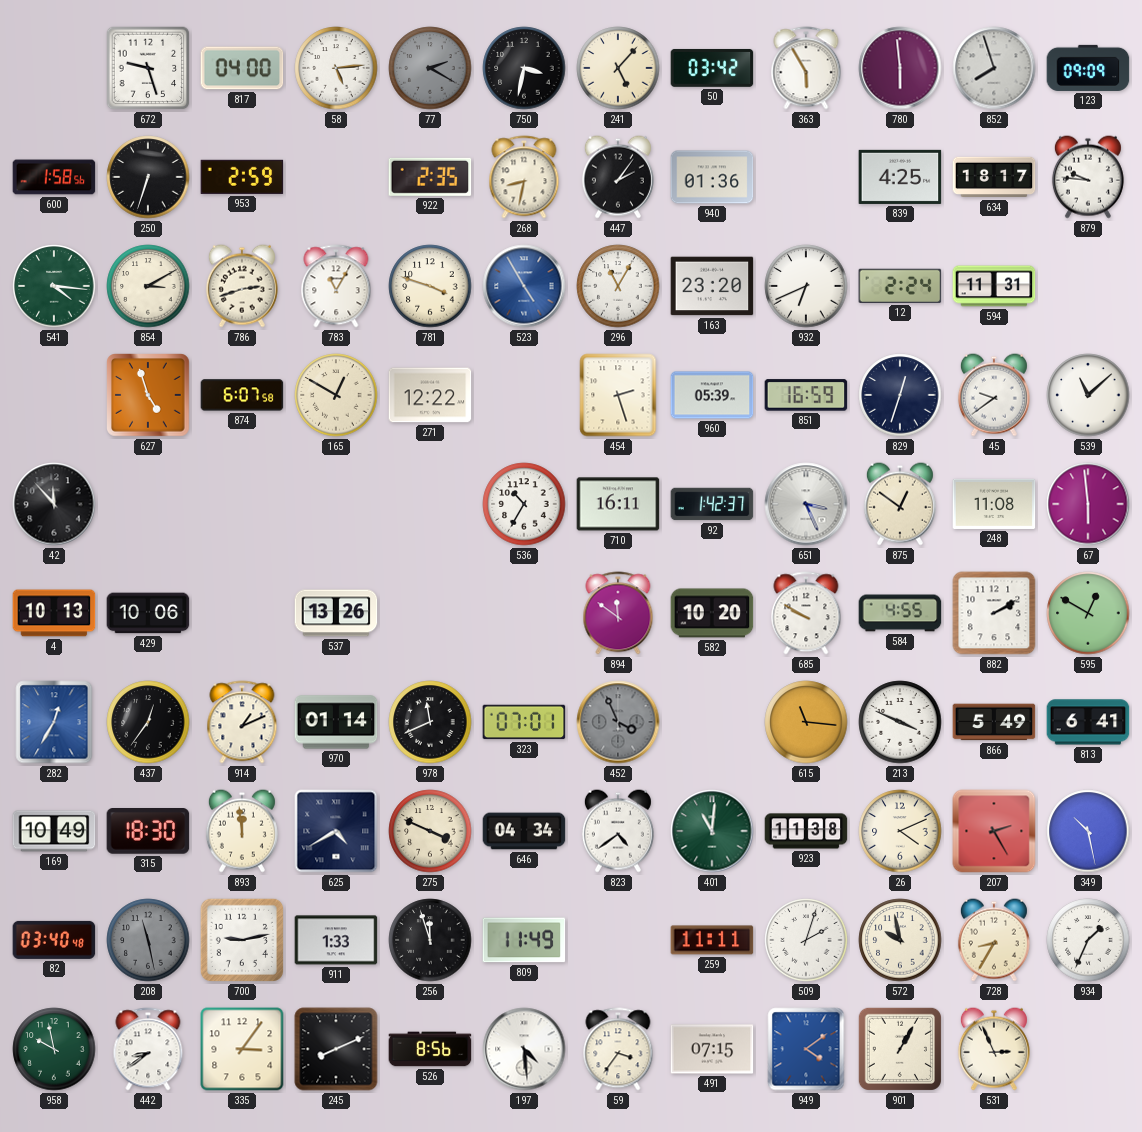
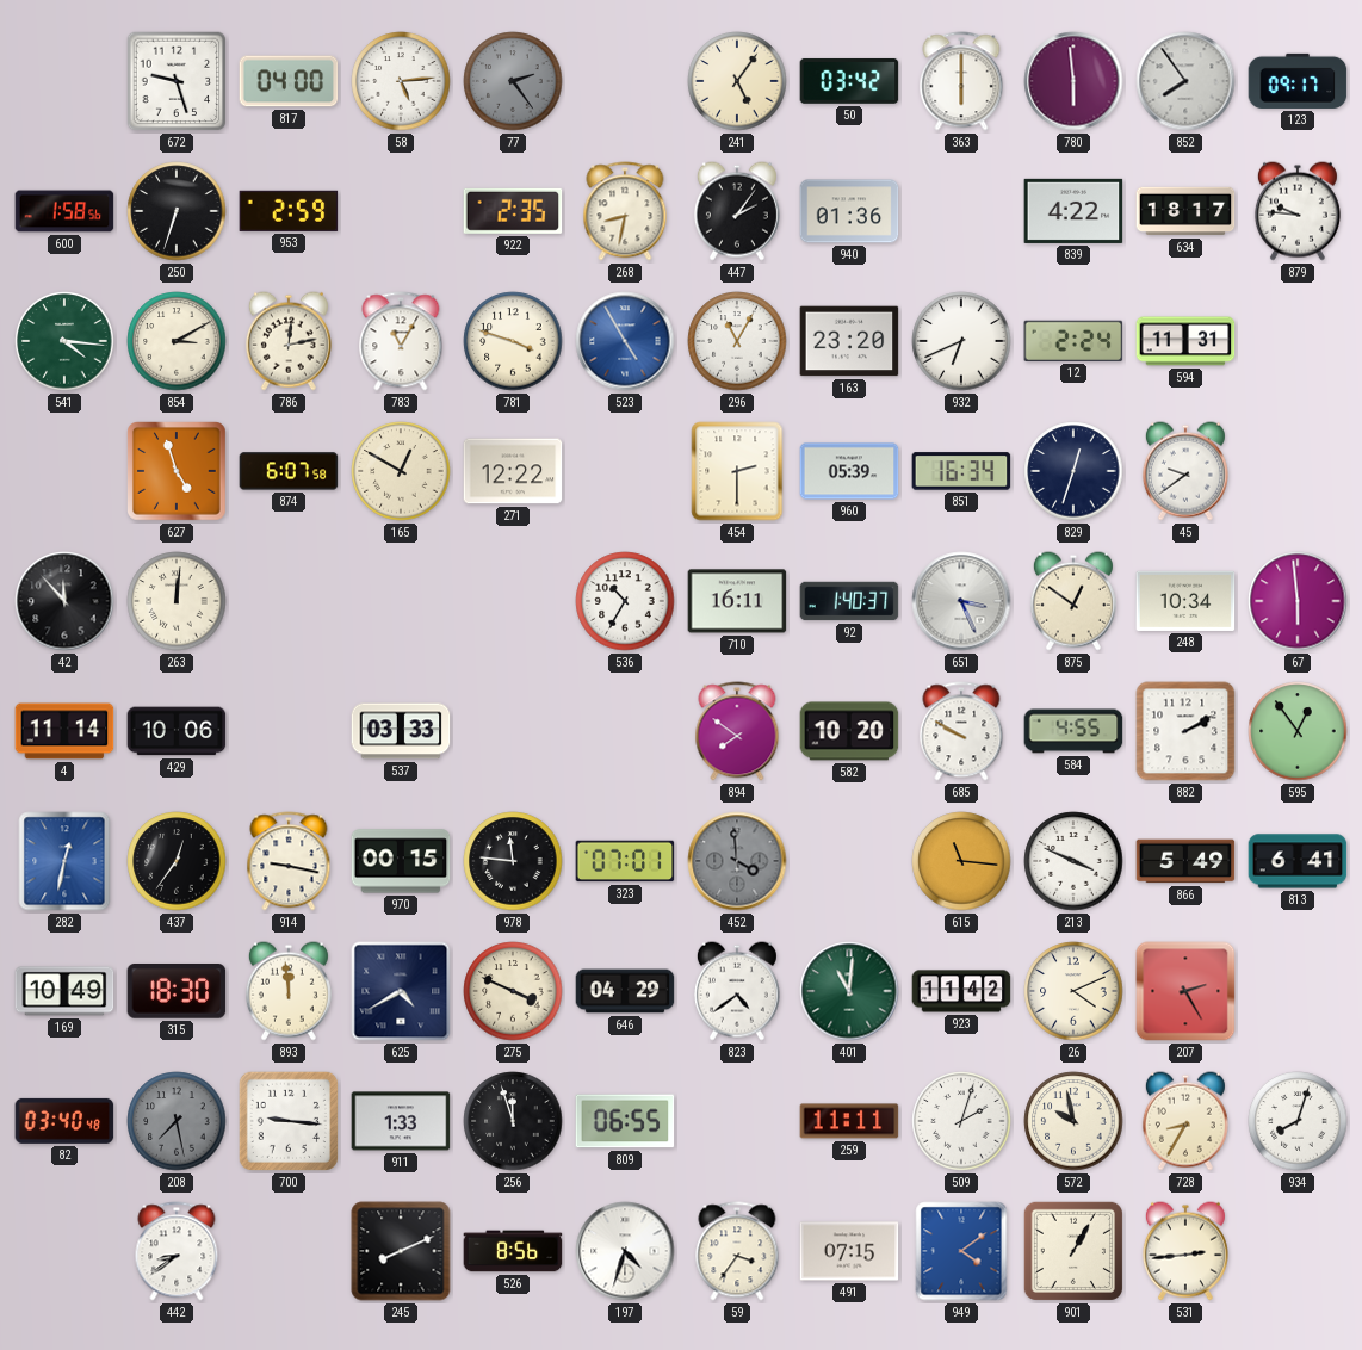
77: 2:20 -> 2:24 (513, 81)
750: 3:32 -> none (524, 68)
241: 5:07 -> 5:06 (737, 81)
363: 5:55 -> 6:00 (961, 81)
852: 7:57 -> 7:54 (1185, 81)
123: 09:09 -> 09:17 (1298, 81)
839: 4:25 -> 4:22 (1073, 211)
786: 2:42 -> 12:13 (289, 341)
454: 2:27 -> 2:30 (737, 471)
851: 16:59 -> 16:34 (961, 471)
539: 11:08 -> none (1088, 395)
263: none -> 12:01 (177, 601)
92: 1:42 -> 1:40 (849, 601)
248: 11:08 -> 10:34 (1185, 601)
4: 10:13 -> 11:14 (64, 731)
537: 13:26 -> 03:33 (401, 731)
894: 11:51 -> 7:51 (737, 731)
595: 12:50 -> 12:54 (1298, 731)
282: 12:35 -> 12:32 (64, 861)
914: 1:11 -> 9:17 (289, 861)
970: 01:14 -> 00:15 (401, 861)
978: 11:41 -> 11:46 (513, 861)
452: 3:56 -> 3:59 (737, 861)
646: 04:34 -> 04:29 (625, 991)
923: 11:38 -> 11:42 (961, 991)
349: 10:28 -> none (1088, 831)
208: 11:28 -> 7:28 (177, 1121)
700: 9:13 -> 9:16 (289, 1121)
809: 11:49 -> 06:55 (625, 1121)
934: 1:34 -> 8:03 (1298, 1121)
958: 9:58 -> none (54, 1049)
335: 3:06 -> none (242, 1049)
197: 4:29 -> 4:33 (625, 1251)
531: 2:56 -> 2:44 (1185, 1251)
